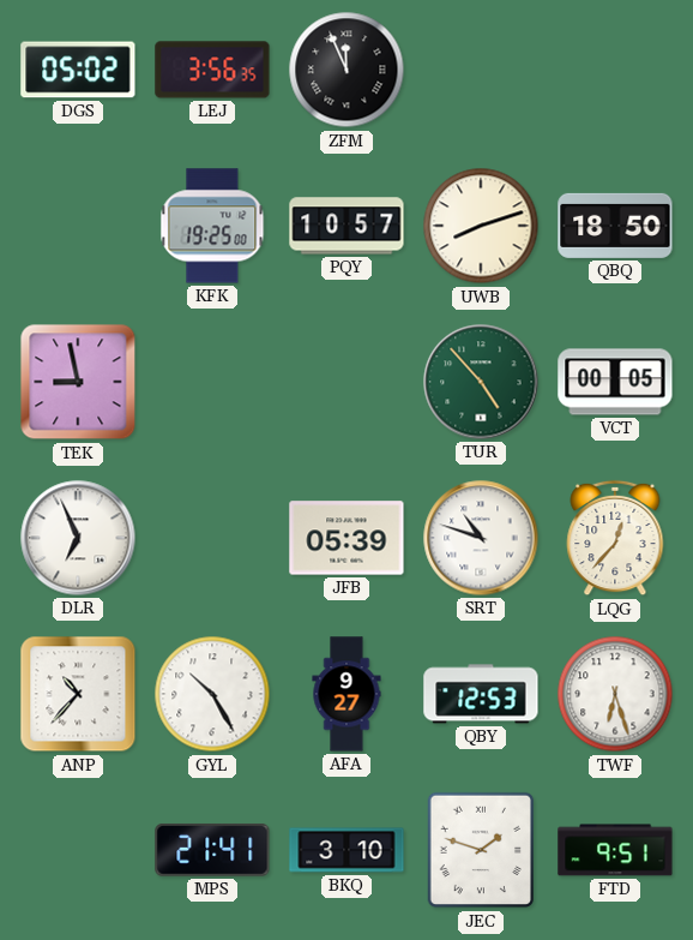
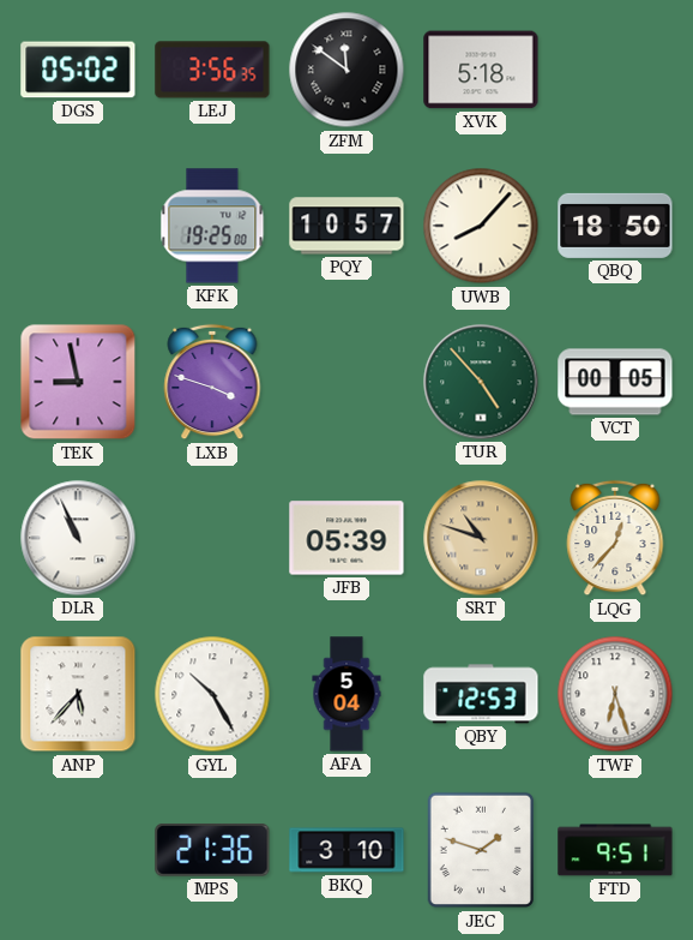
ZFM: 11:56 -> 11:51 (346, 70)
XVK: none -> 5:18 (481, 70)
UWB: 8:12 -> 8:07 (481, 226)
LXB: none -> 3:48 (212, 382)
DLR: 6:56 -> 10:56 (78, 538)
SRT dial: white -> champagne (481, 538)
ANP: 10:37 -> 5:37 (78, 694)
AFA: 9:27 -> 5:04 (346, 694)
MPS: 21:41 -> 21:36 (212, 850)
